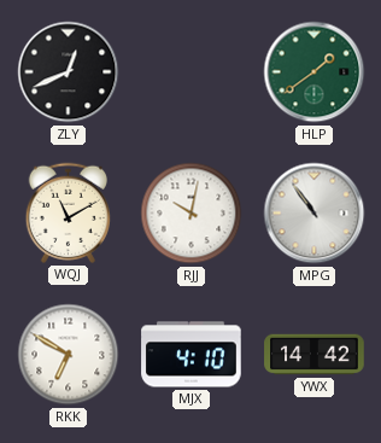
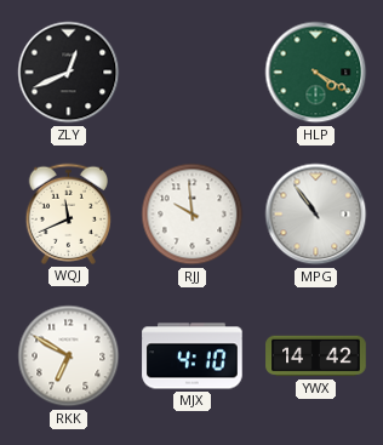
HLP: 1:39 -> 4:20 (316, 73)
WQJ: 11:10 -> 11:41 (68, 213)
RJJ: 10:02 -> 9:59 (193, 215)
